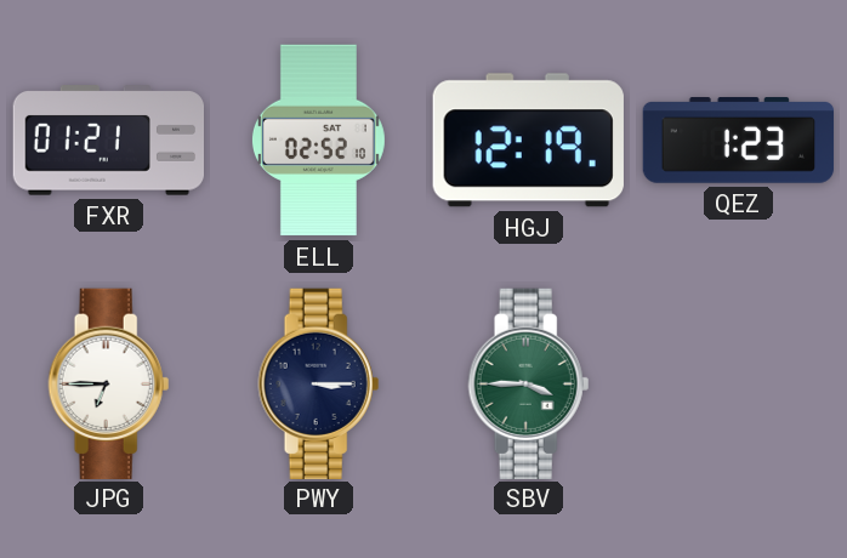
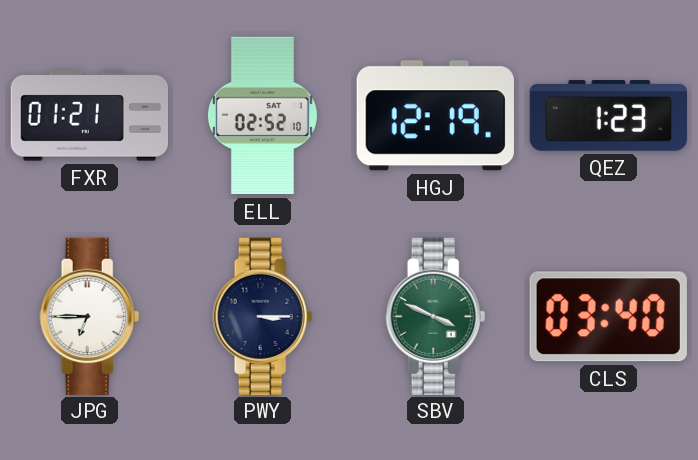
SBV: 3:45 -> 3:49 (436, 316)
CLS: none -> 03:40 (608, 317)
